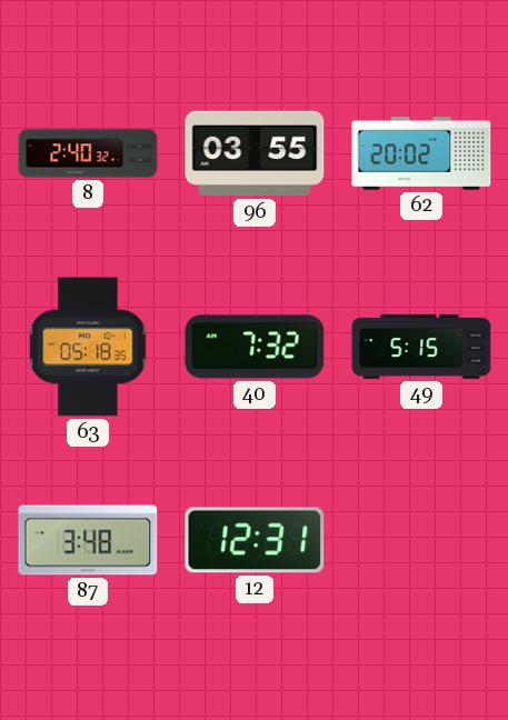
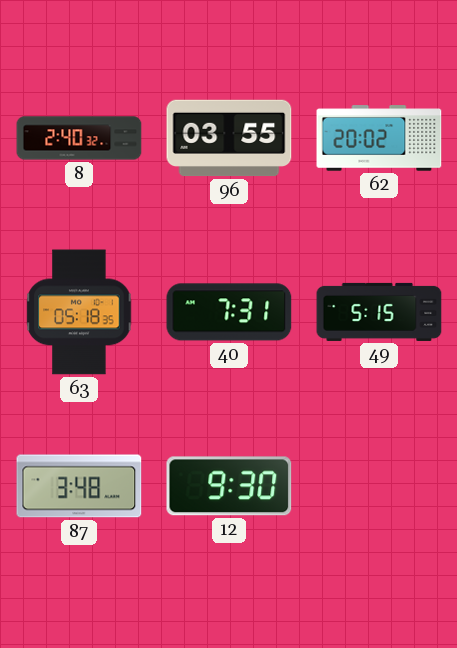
40: 7:32 -> 7:31 (229, 312)
12: 12:31 -> 9:30 (229, 486)
